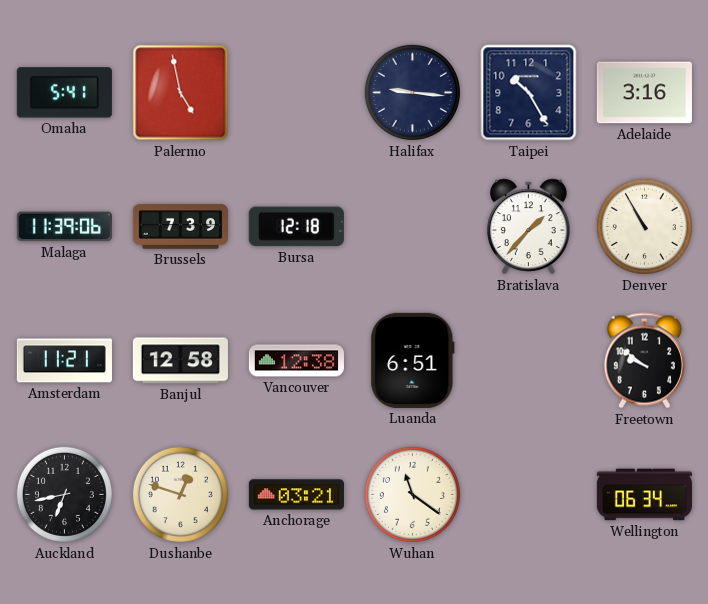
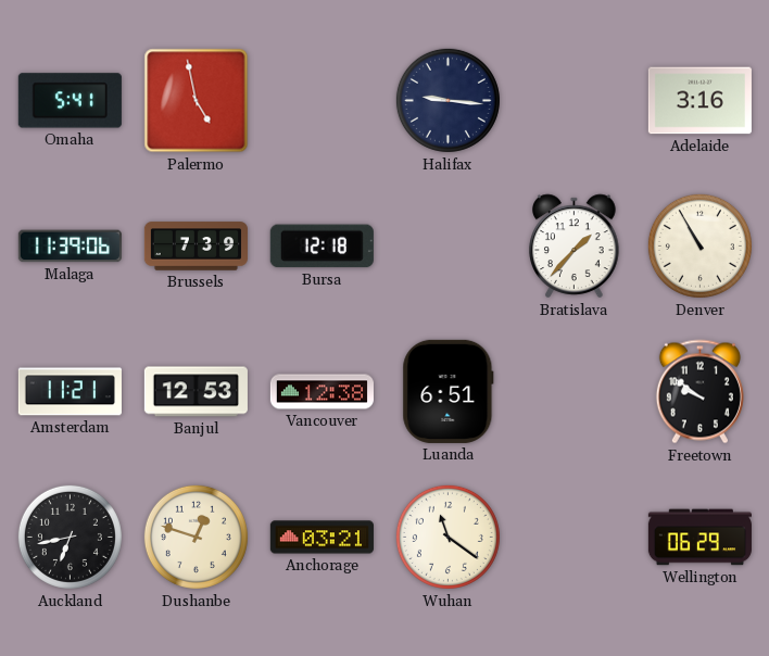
Taipei: 10:25 -> none (529, 93)
Banjul: 12:58 -> 12:53 (196, 392)
Wellington: 06:34 -> 06:29 (699, 538)
